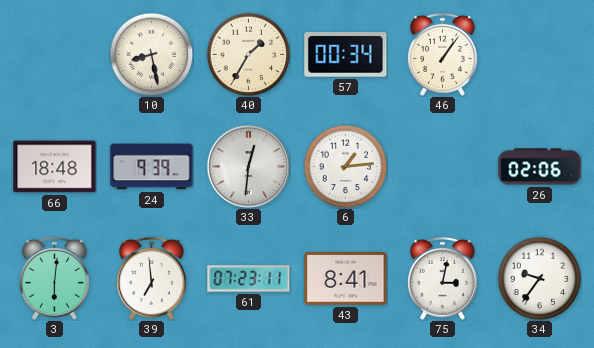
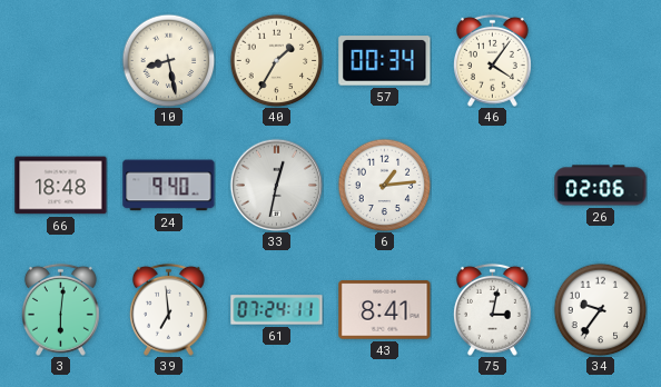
46: 1:06 -> 4:06 (492, 60)
24: 9:39 -> 9:40 (169, 186)
33: 12:31 -> 12:32 (276, 185)
61: 07:23 -> 07:24 (277, 310)
